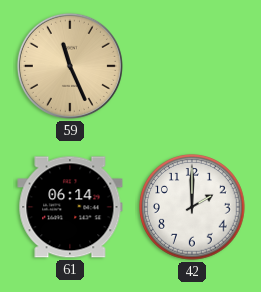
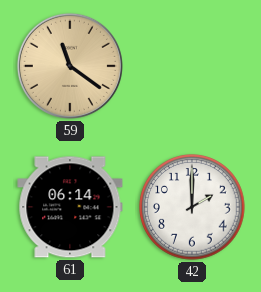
59: 11:26 -> 11:21 (70, 66)
